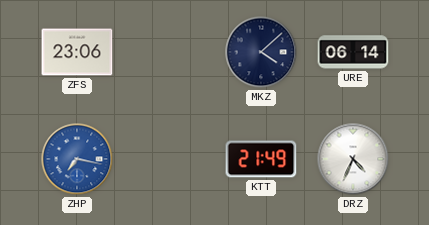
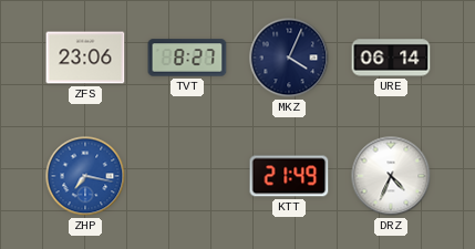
TVT: none -> 8:27 (187, 58)
MKZ: 4:08 -> 4:04 (289, 58)
